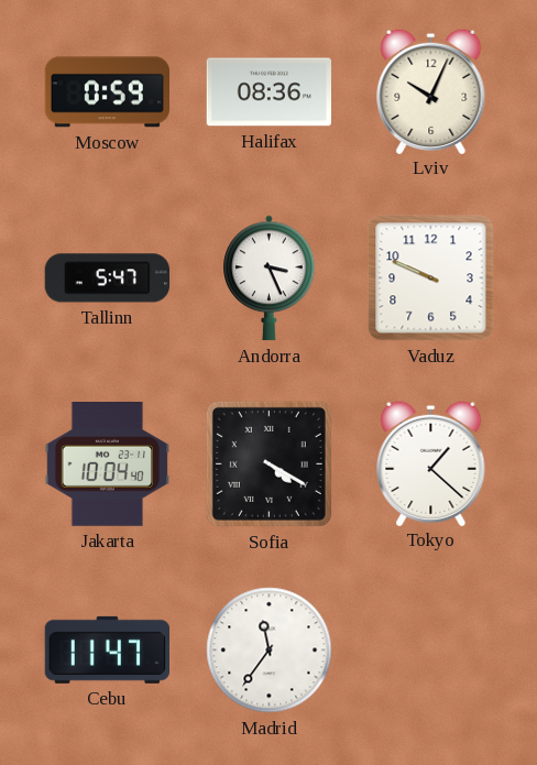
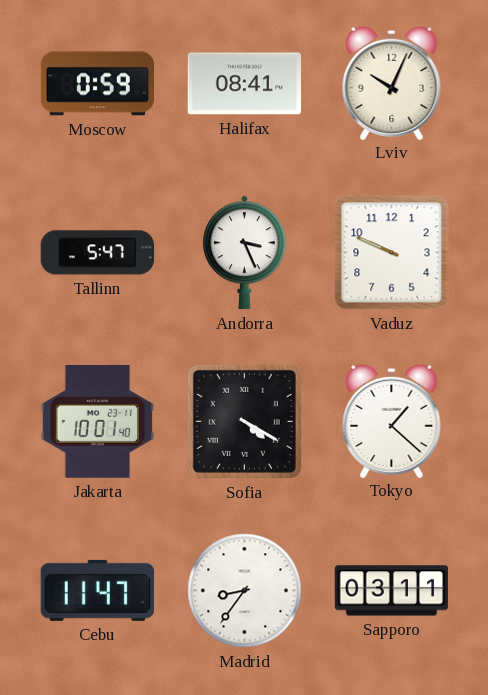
Halifax: 08:36 -> 08:41 (244, 84)
Jakarta: 10:04 -> 10:01 (97, 422)
Madrid: 11:36 -> 8:36 (245, 591)
Sapporo: none -> 03:11 (392, 591)
